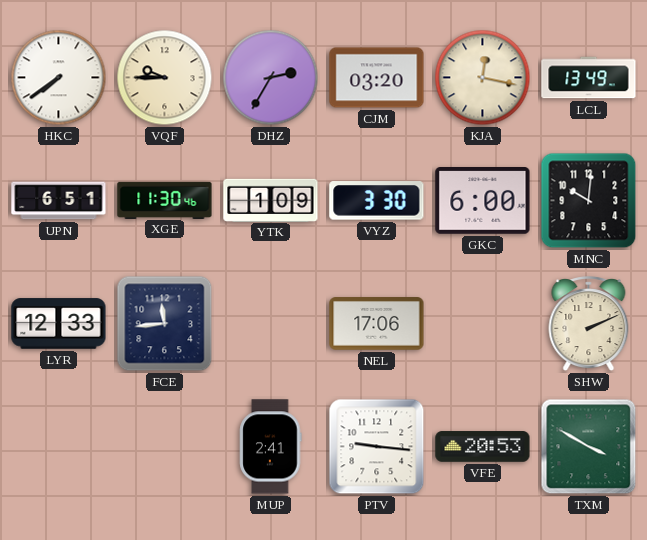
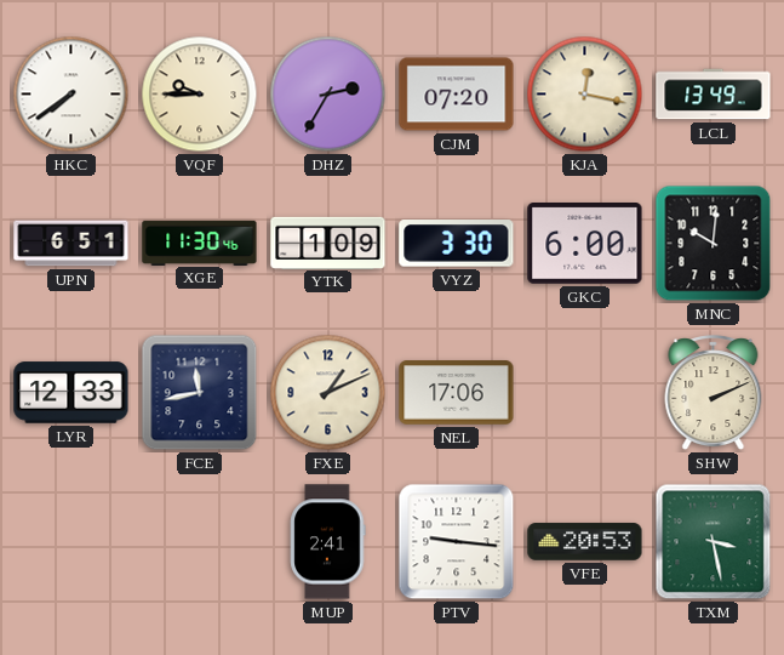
CJM: 03:20 -> 07:20 (457, 95)
FCE: 11:44 -> 11:43 (200, 393)
FXE: none -> 1:11 (328, 393)
TXM: 3:50 -> 3:28 (714, 542)
